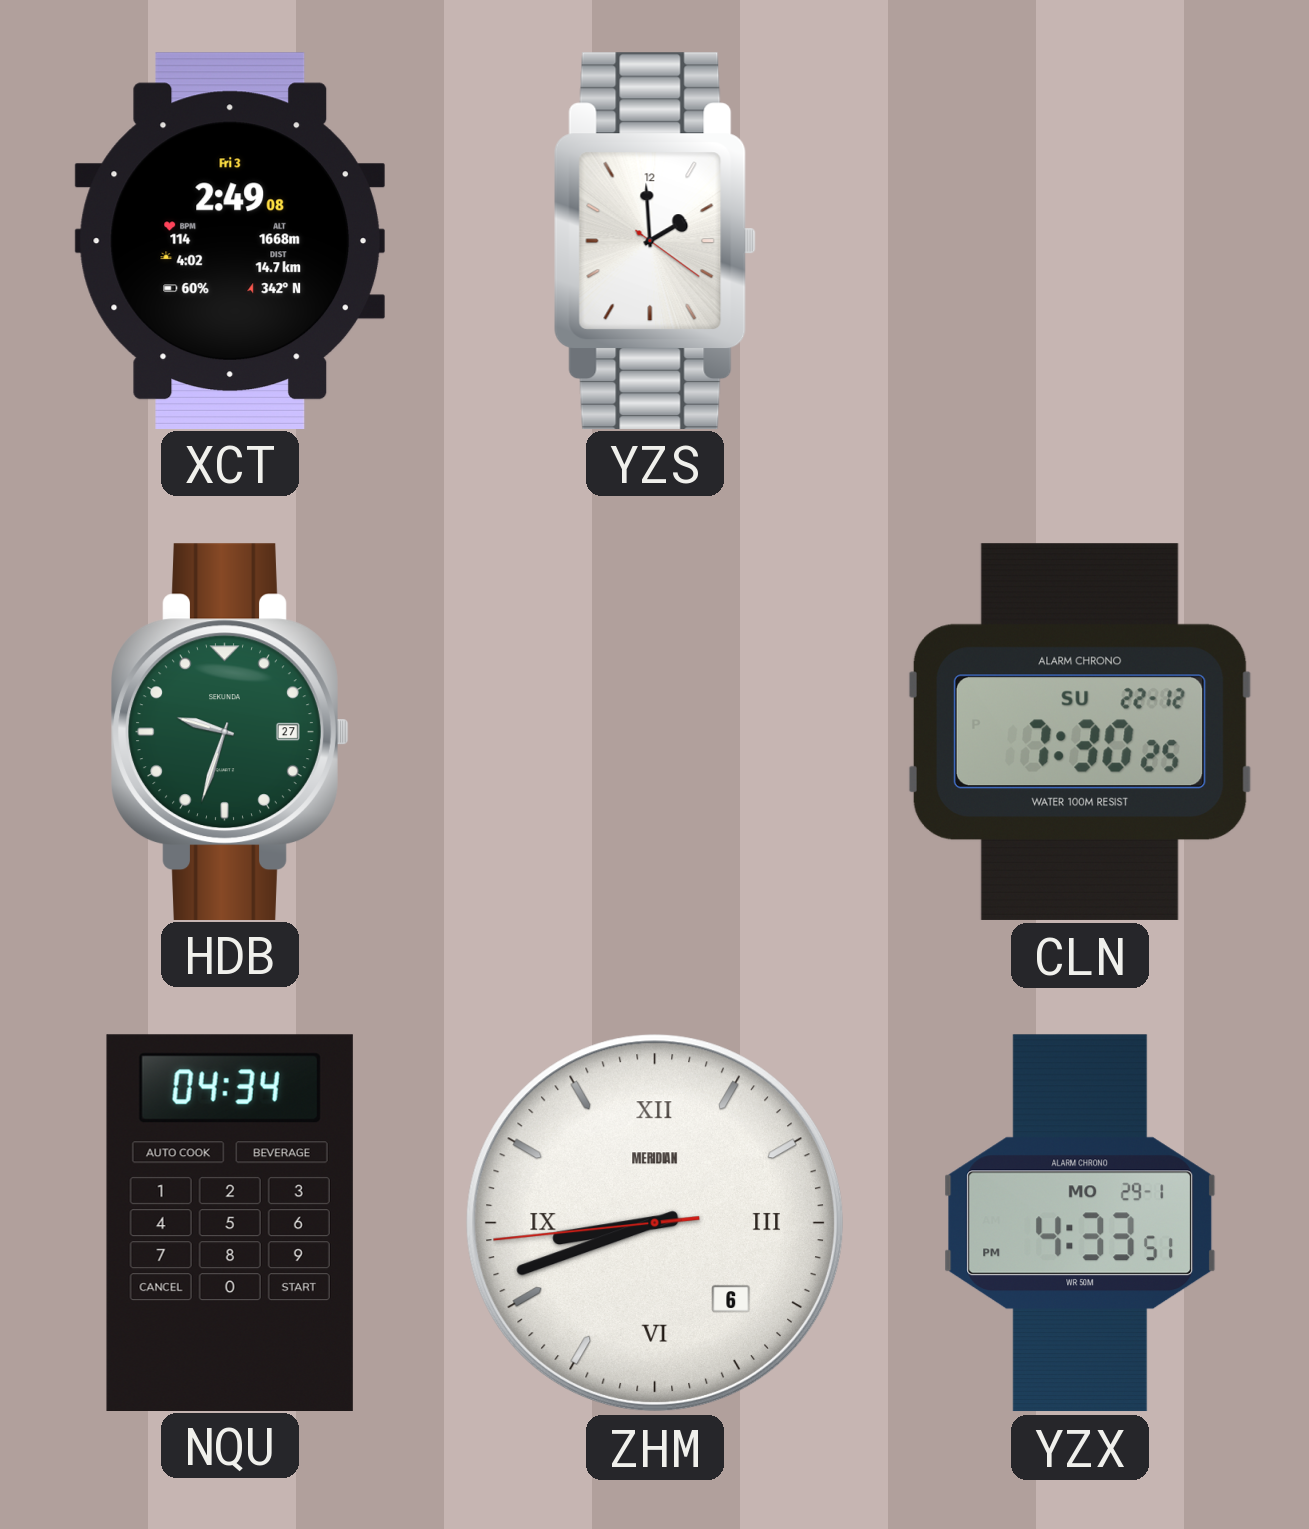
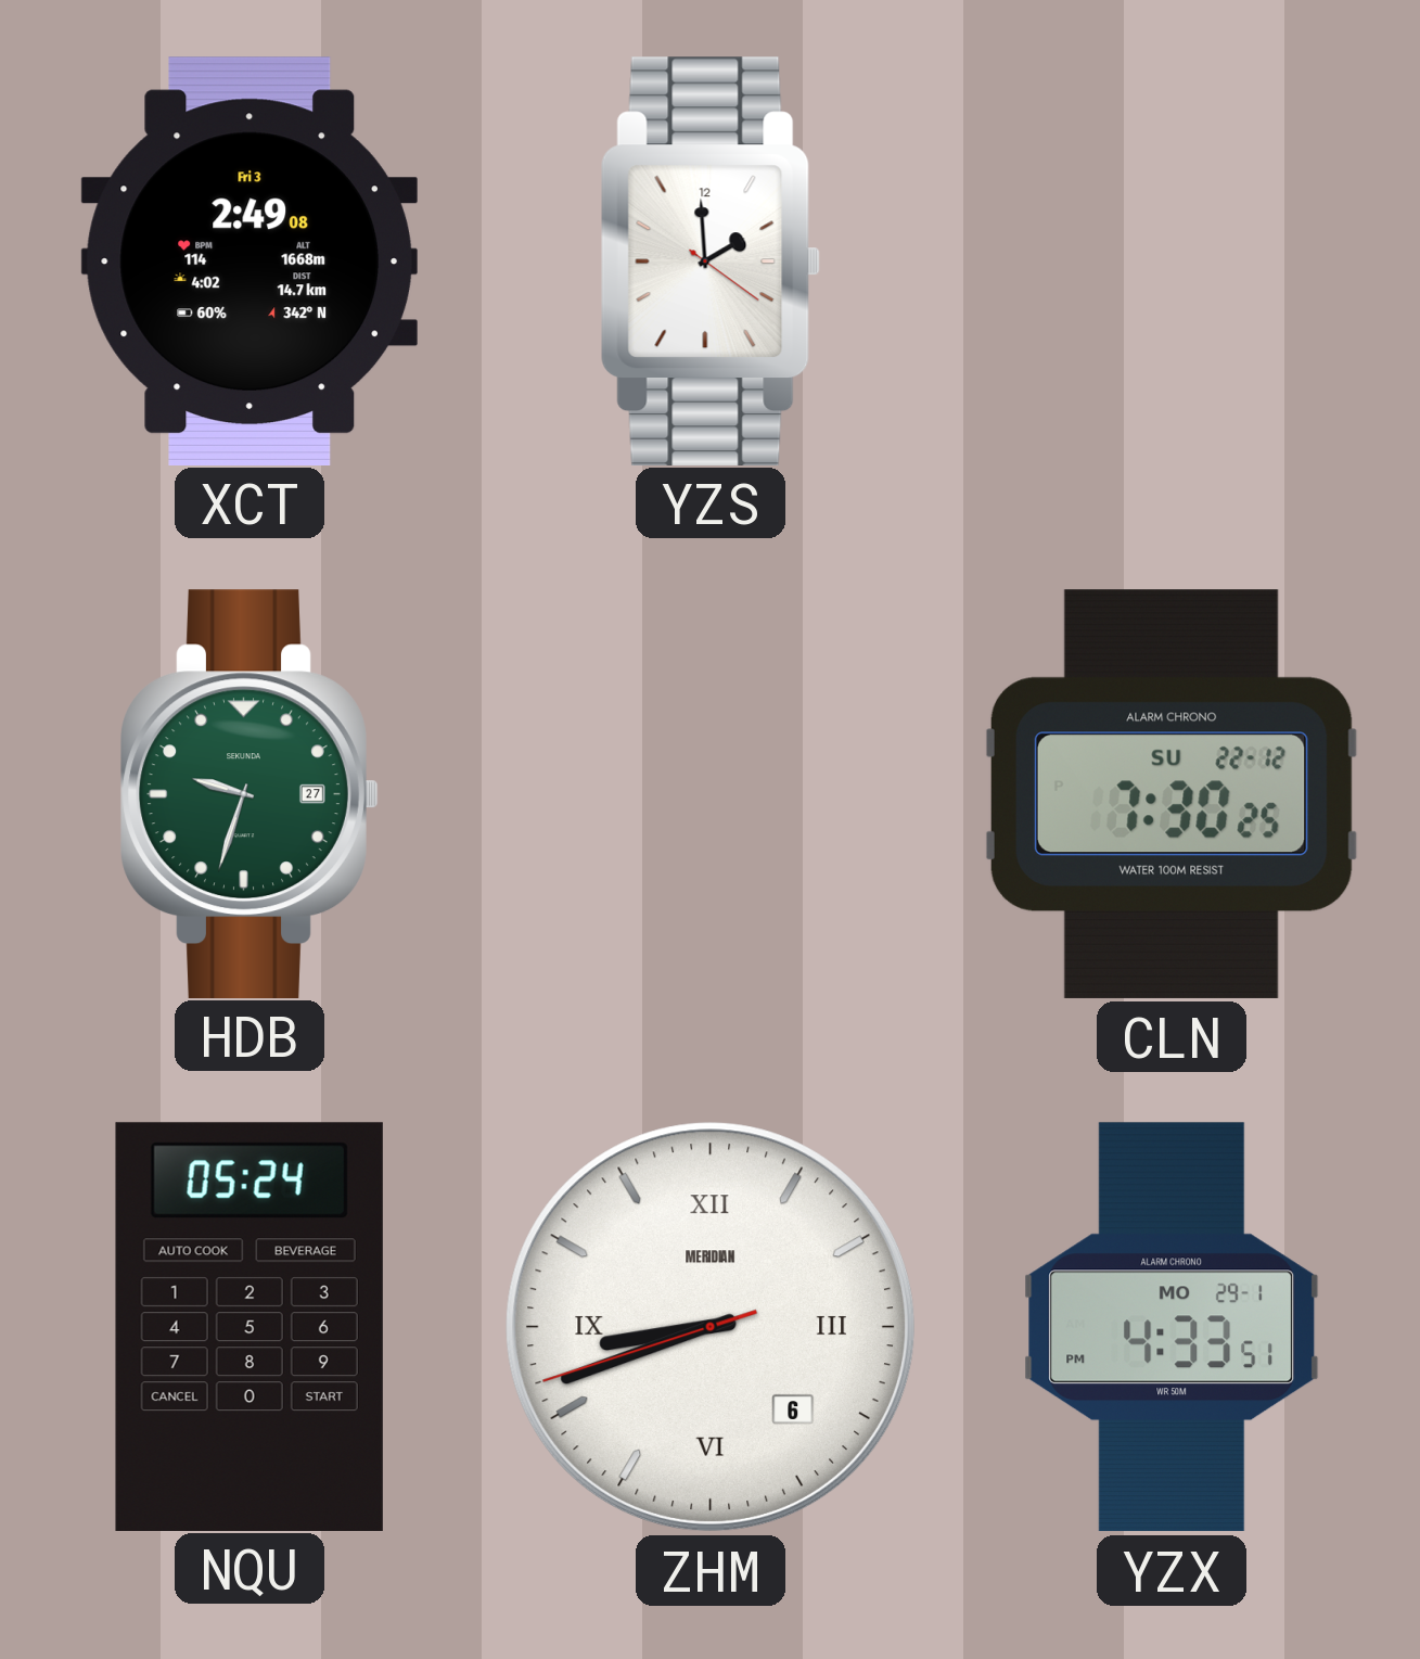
NQU: 04:34 -> 05:24 (250, 1326)
ZHM: 8:41:44 -> 8:41:42 (711, 1327)
